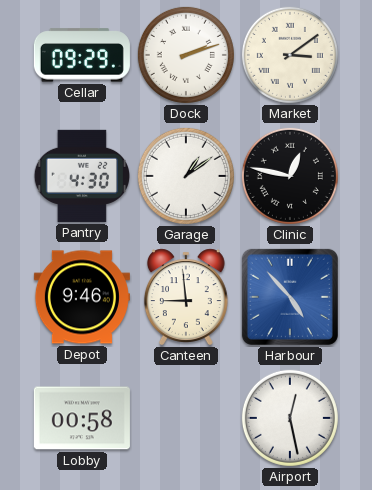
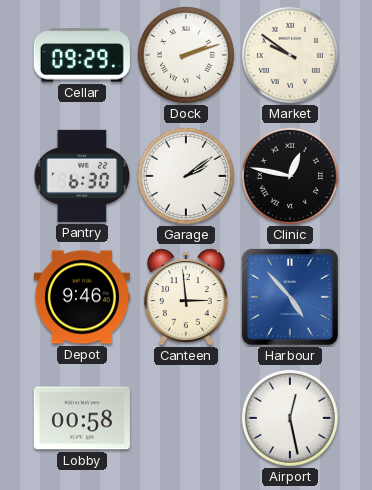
Market: 3:09 -> 9:51 (290, 55)
Pantry: 4:30 -> 6:30 (81, 176)
Garage: 1:09 -> 2:09 (186, 176)
Canteen: 8:59 -> 2:59 (186, 297)
